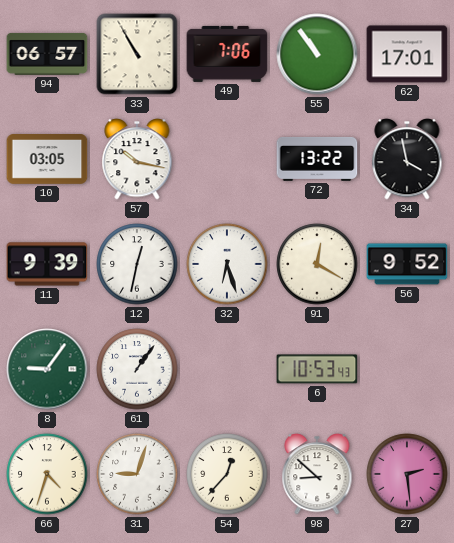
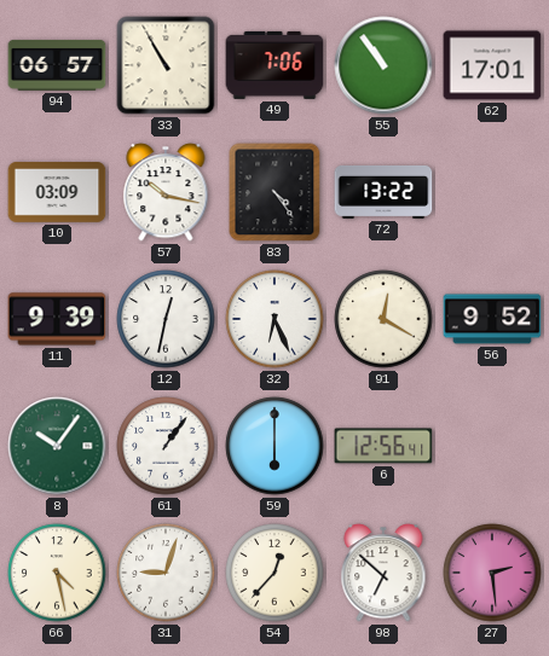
10: 03:05 -> 03:09 (57, 193)
83: none -> 4:24 (274, 192)
34: 3:58 -> none (407, 159)
32: 6:27 -> 6:26 (274, 319)
8: 9:06 -> 10:06 (57, 446)
59: none -> 6:00 (274, 446)
6: 10:53 -> 12:56 (383, 446)
66: 4:33 -> 4:28 (57, 573)
98: 8:52 -> 6:52 (383, 573)
